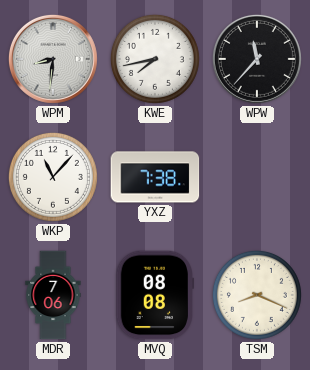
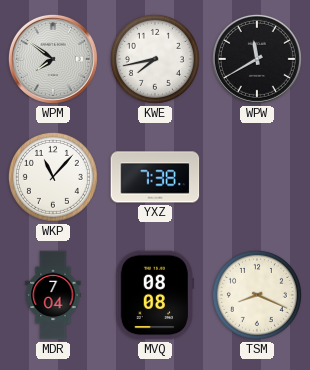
WPM: 8:31 -> 7:51 (53, 59)
WPW: 11:37 -> 11:40 (257, 59)
MDR: 7:06 -> 7:04 (53, 295)
